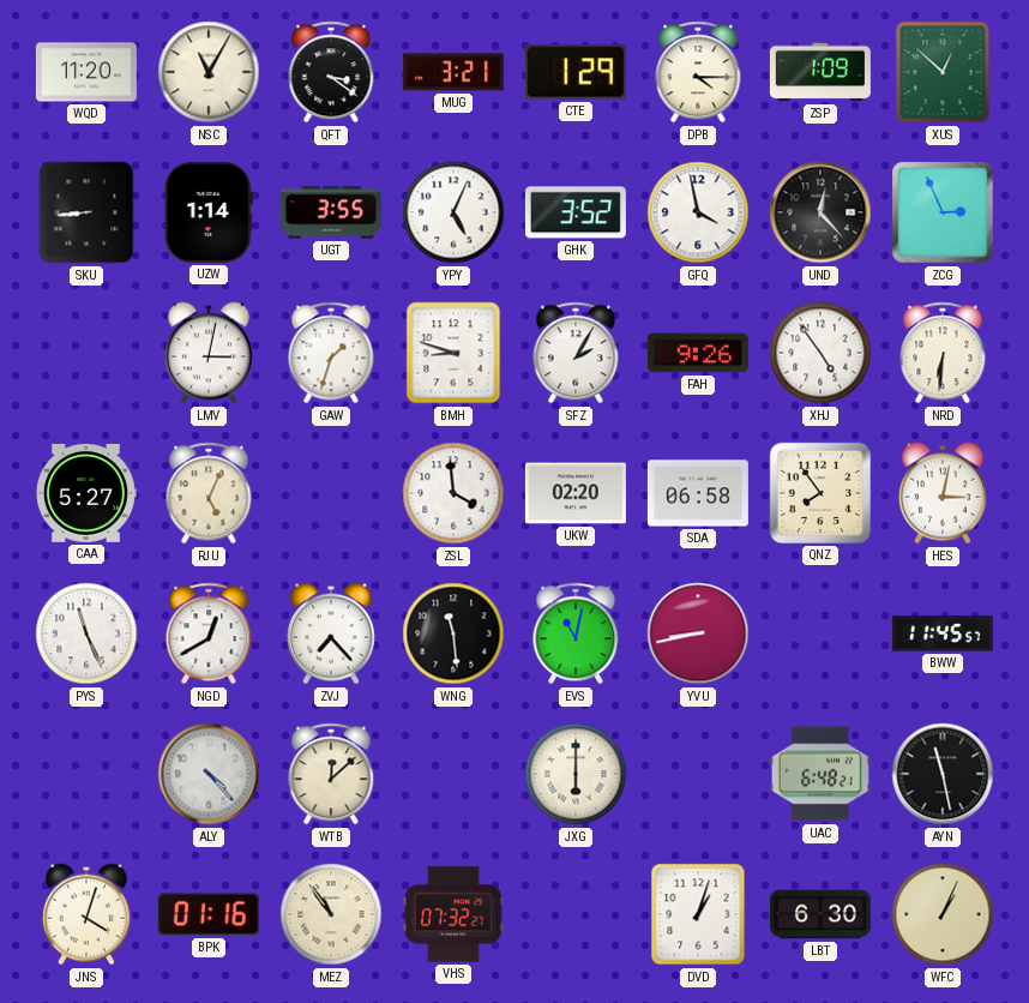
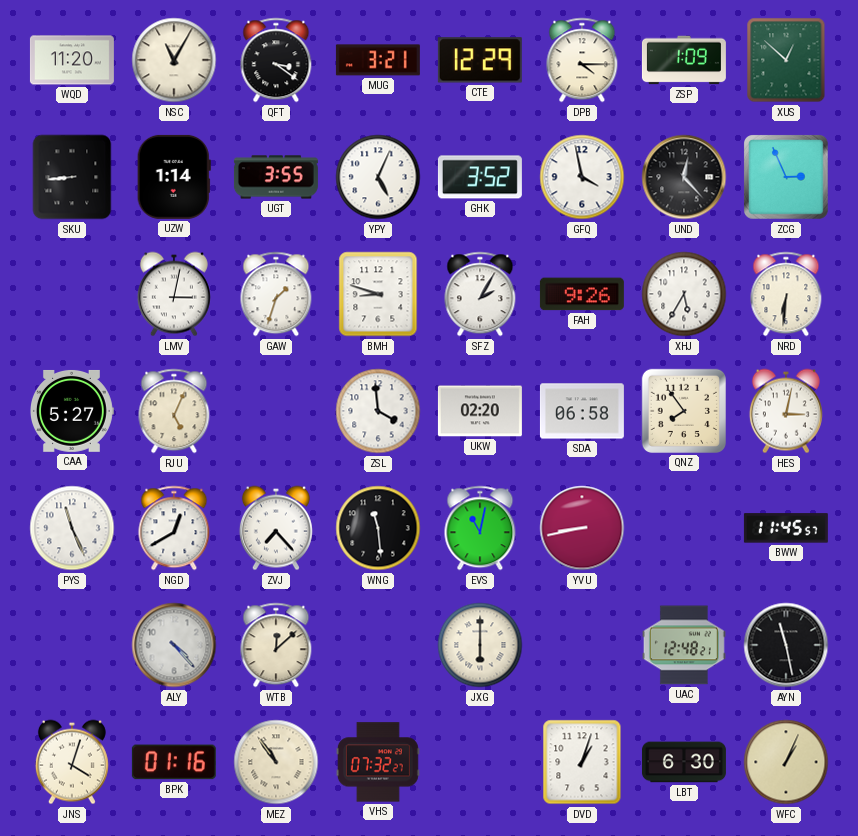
CTE: 1:29 -> 12:29 (480, 60)
XHJ: 4:54 -> 5:35 (684, 294)
UAC: 6:48 -> 12:48 (684, 645)
